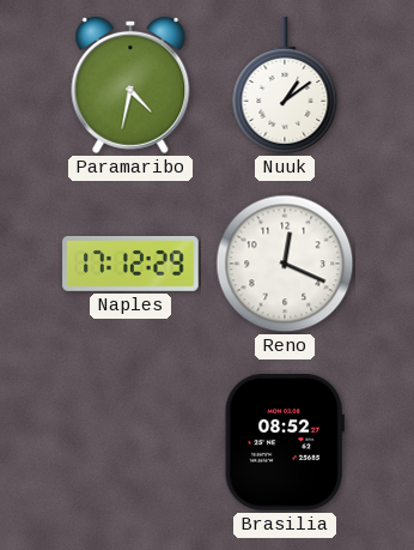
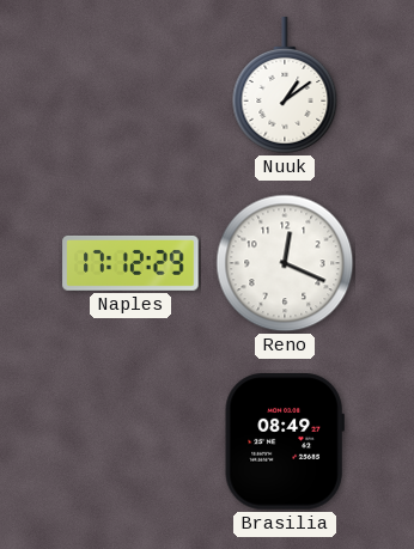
Paramaribo: 4:32 -> none (130, 85)
Brasilia: 08:52 -> 08:49 (285, 443)
